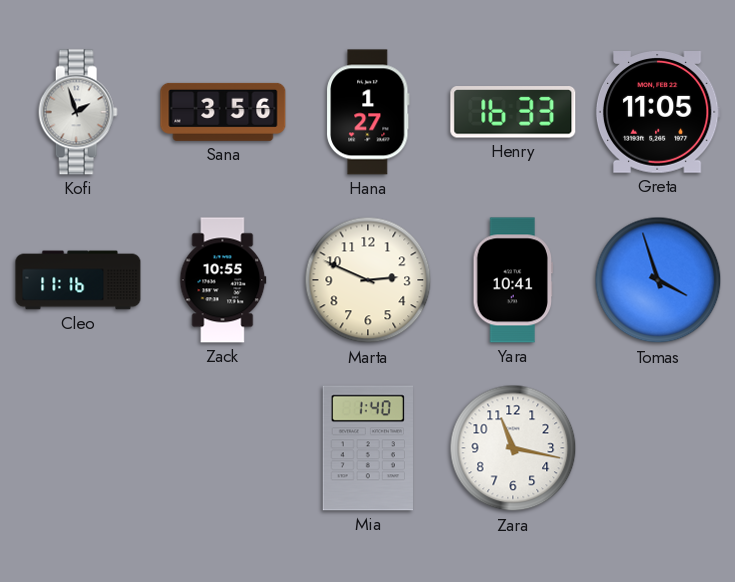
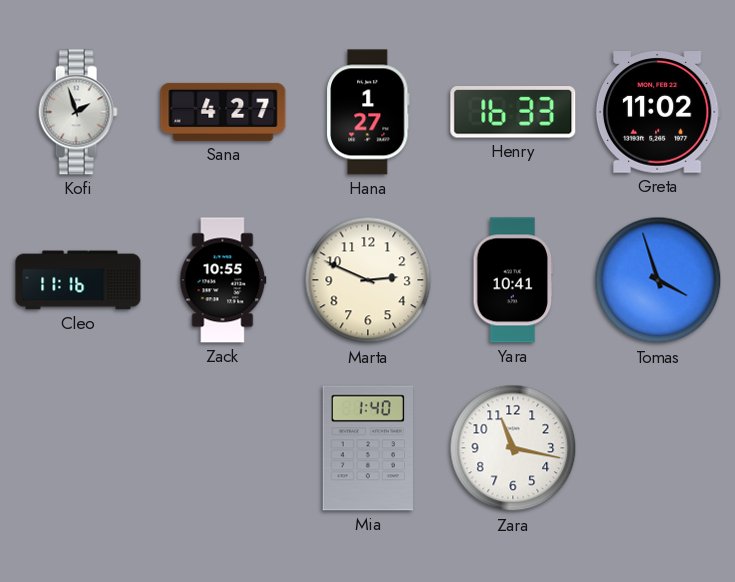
Sana: 3:56 -> 4:27 (223, 112)
Greta: 11:05 -> 11:02 (658, 113)
